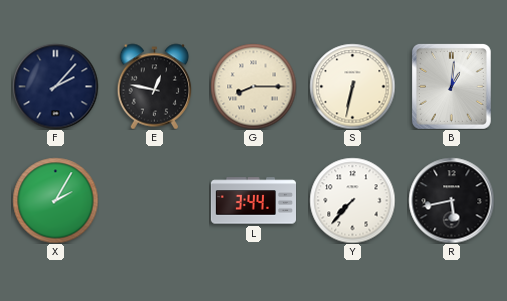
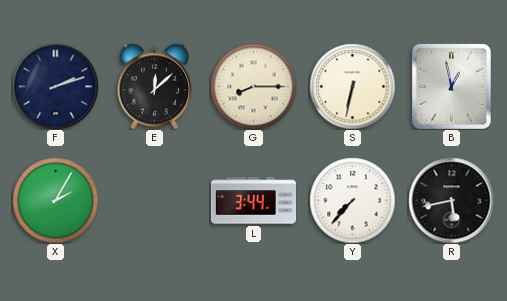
F: 2:07 -> 2:12 (55, 86)
E: 12:47 -> 12:08 (155, 86)
B: 1:01 -> 12:58 (451, 86)
